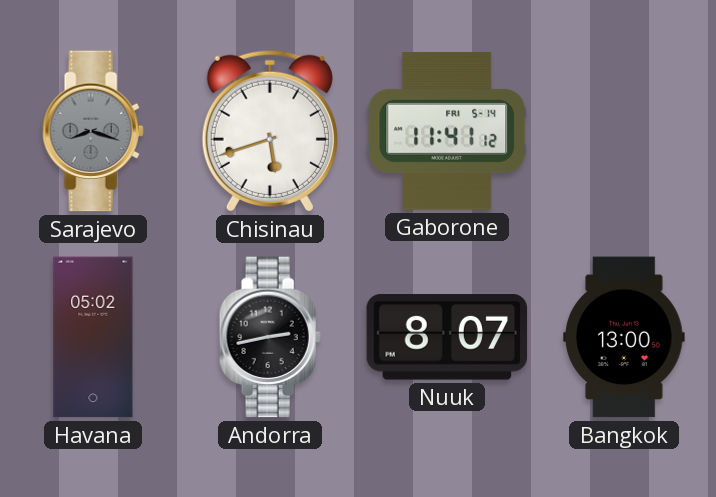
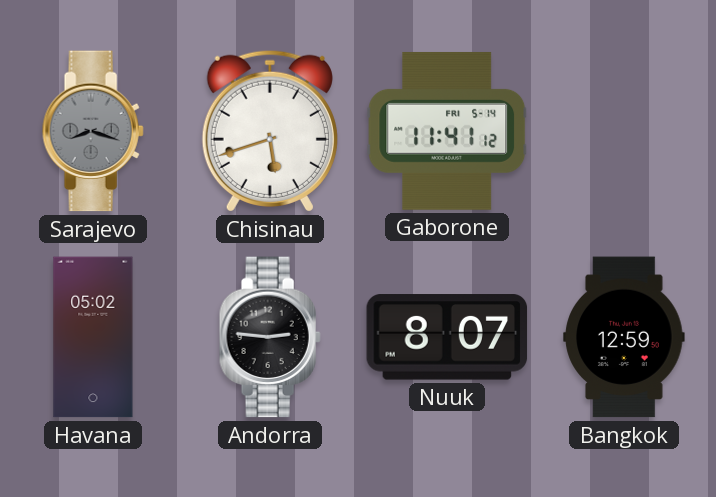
Andorra: 2:43 -> 2:46 (270, 337)
Bangkok: 13:00 -> 12:59 (624, 337)
